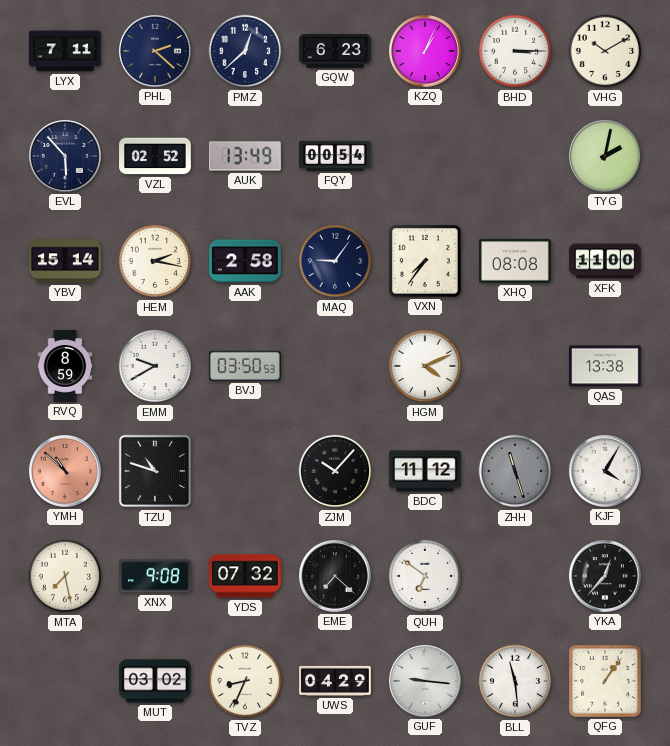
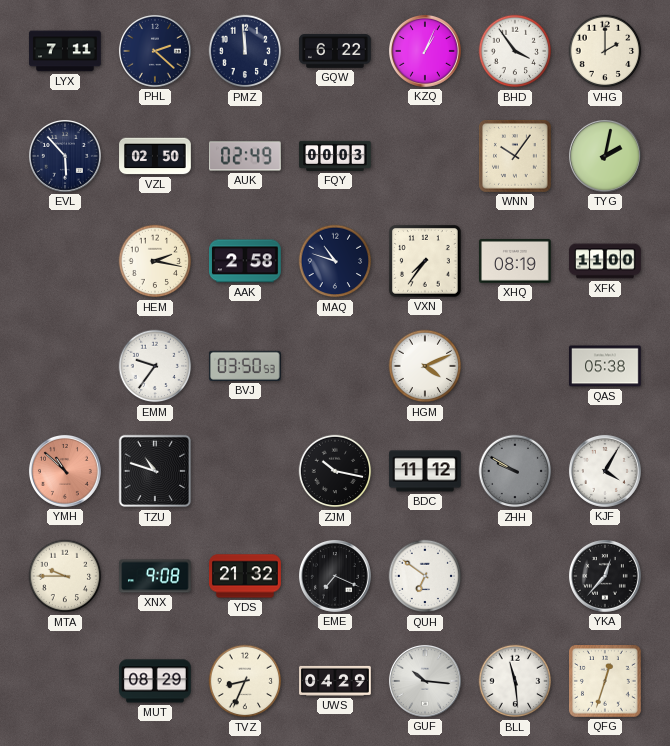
PMZ: 12:38 -> 11:59 (245, 51)
GQW: 6:23 -> 6:22 (336, 51)
BHD: 3:15 -> 3:54 (515, 51)
VHG: 10:10 -> 2:00 (605, 51)
VZL: 02:52 -> 02:50 (155, 156)
AUK: 13:49 -> 02:49 (246, 156)
FQY: 00:54 -> 00:03 (335, 156)
WNN: none -> 10:06 (516, 157)
YBV: 15:14 -> none (66, 261)
MAQ: 9:06 -> 10:48 (335, 261)
XHQ: 08:08 -> 08:19 (516, 261)
RVQ: 8:59 -> none (65, 366)
EMM: 9:40 -> 9:36 (155, 366)
QAS: 13:38 -> 05:38 (606, 366)
ZJM: 10:07 -> 10:17 (335, 471)
ZHH: 11:27 -> 9:50 (515, 471)
MTA: 7:28 -> 9:45 (65, 576)
YDS: 07:32 -> 21:32 (246, 576)
EME: 7:22 -> 7:19 (335, 576)
MUT: 03:02 -> 08:29 (156, 681)
GUF: 9:16 -> 10:16 (425, 681)
QFG: 1:06 -> 12:33 (606, 682)
